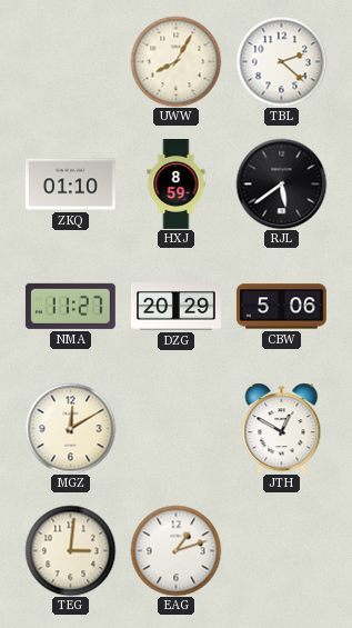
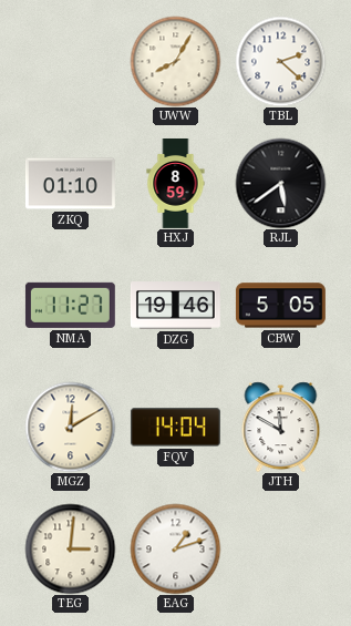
DZG: 20:29 -> 19:46 (175, 306)
CBW: 5:06 -> 5:05 (280, 306)
FQV: none -> 14:04 (175, 428)
JTH: 12:50 -> 11:50 (281, 427)
